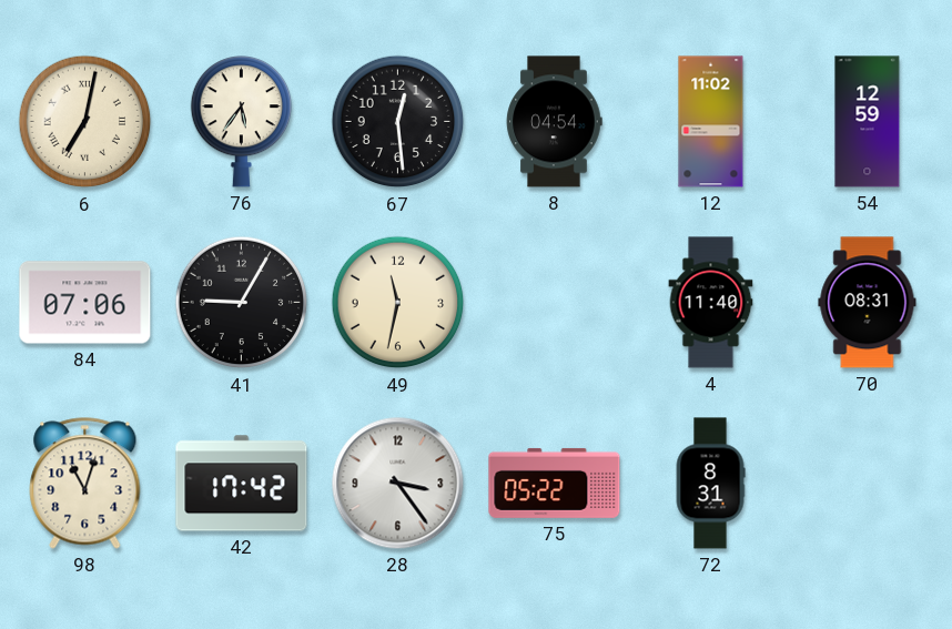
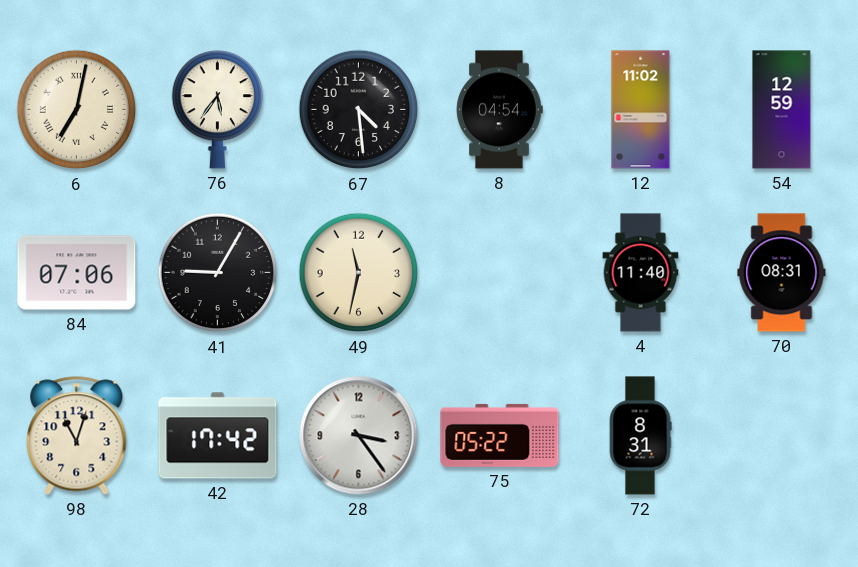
67: 12:29 -> 4:29 (359, 110)
